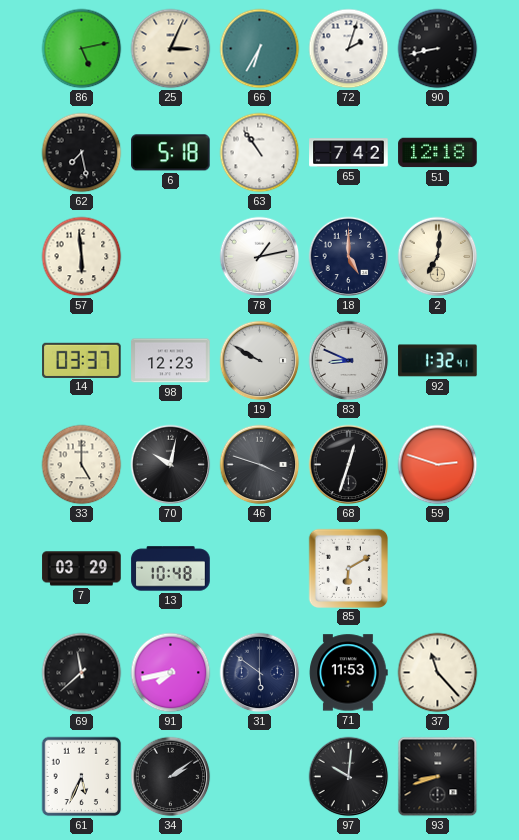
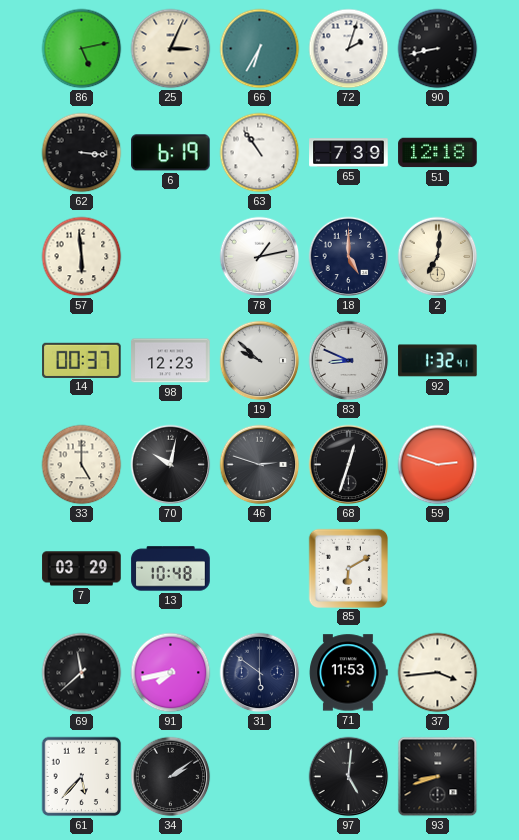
62: 7:28 -> 3:16 (82, 153)
6: 5:18 -> 6:19 (171, 153)
65: 7:42 -> 7:39 (349, 153)
14: 03:37 -> 00:37 (82, 360)
19: 9:50 -> 9:52 (260, 361)
46: 3:48 -> 2:48 (260, 465)
37: 11:23 -> 3:44 (438, 673)
61: 5:34 -> 5:37 (82, 777)
97: 10:01 -> 5:01 (349, 777)
